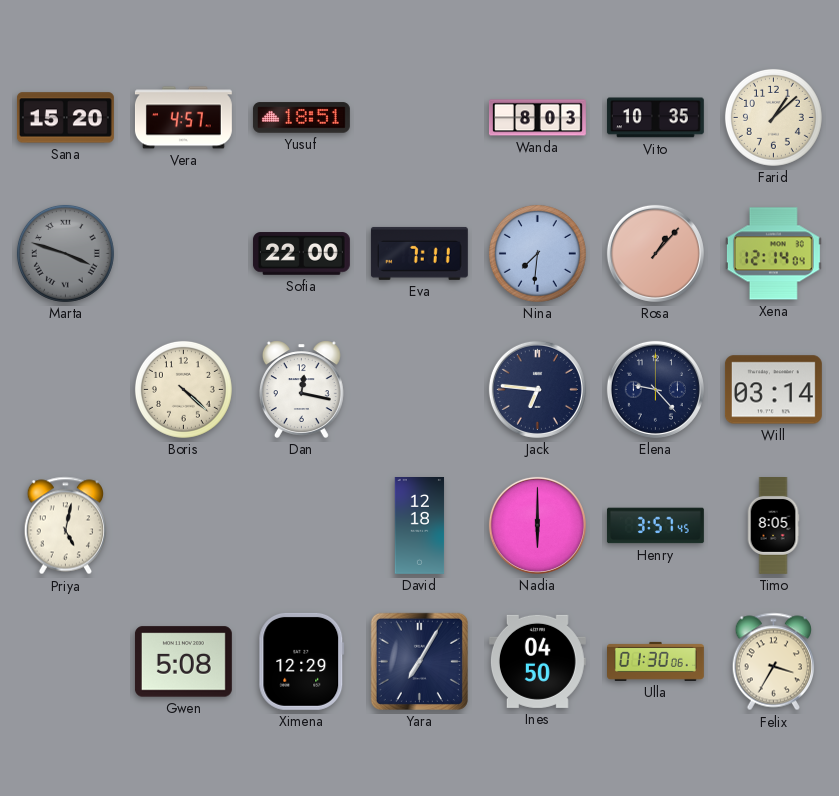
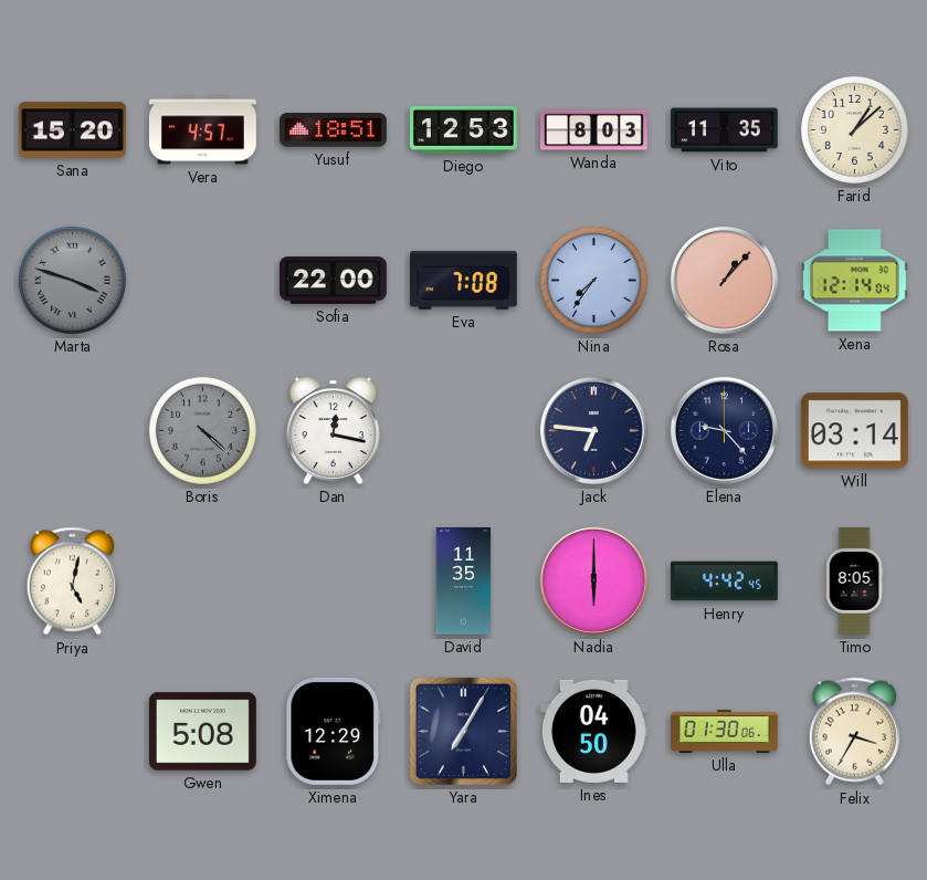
Diego: none -> 12:53 (463, 129)
Vito: 10:35 -> 11:35 (724, 130)
Eva: 7:11 -> 7:08 (463, 280)
Nina: 7:31 -> 7:36 (593, 280)
Boris dial: cream -> grey (202, 430)
David: 12:18 -> 11:35 (464, 582)
Henry: 3:57 -> 4:42 (724, 582)
